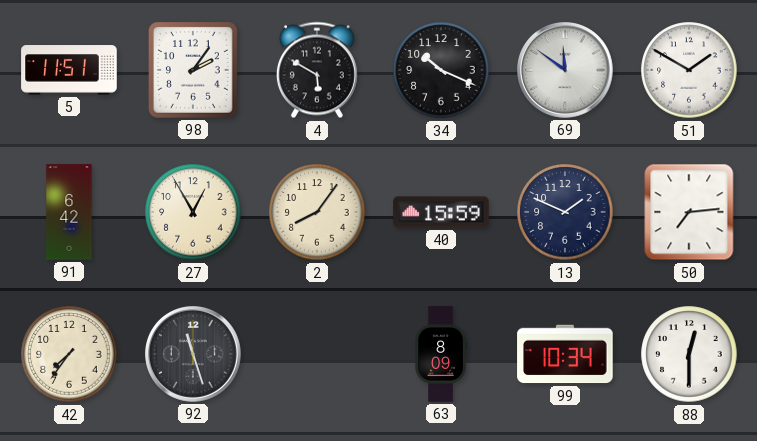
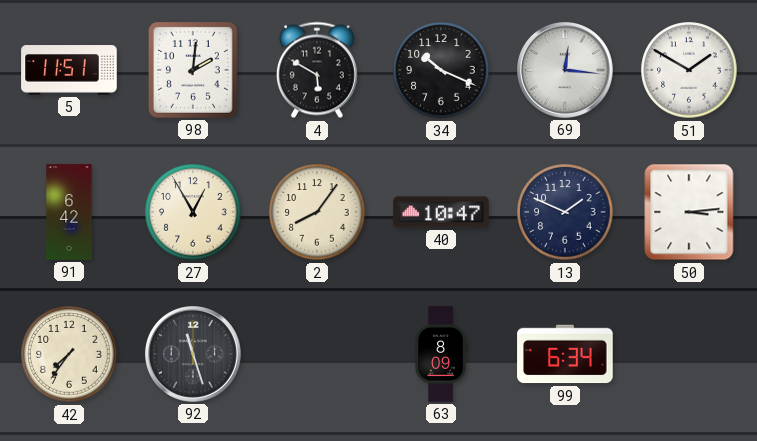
98: 2:06 -> 2:01 (194, 71)
69: 11:51 -> 12:16 (566, 71)
40: 15:59 -> 10:47 (441, 212)
50: 7:14 -> 3:14 (689, 212)
99: 10:34 -> 6:34 (565, 354)
88: 12:30 -> none (689, 354)
